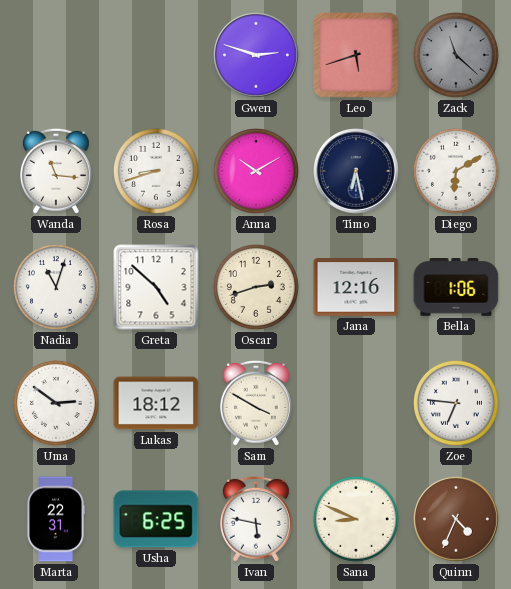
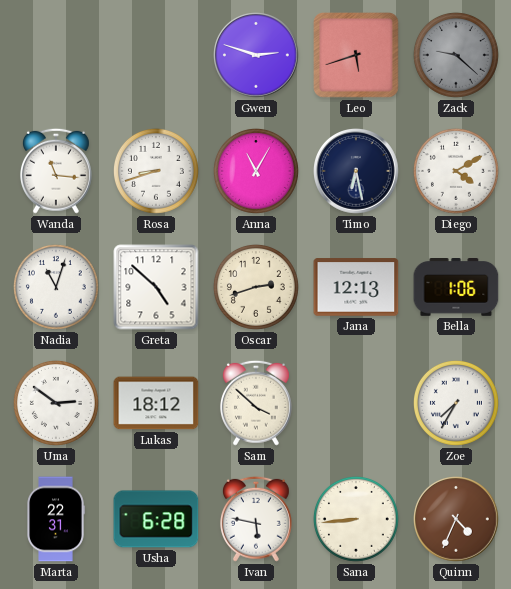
Zack: 11:22 -> 9:22 (456, 55)
Anna: 10:10 -> 11:05 (256, 171)
Diego: 6:10 -> 4:10 (456, 171)
Jana: 12:16 -> 12:13 (356, 287)
Sam: 3:50 -> 3:52 (256, 403)
Zoe: 6:46 -> 7:35 (456, 403)
Usha: 6:25 -> 6:28 (156, 519)
Sana: 8:49 -> 8:44 (356, 519)
